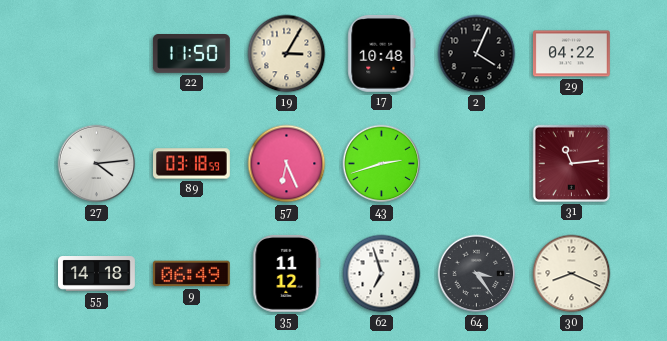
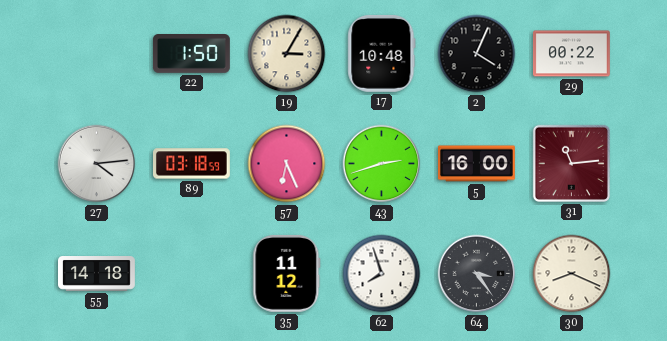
22: 11:50 -> 1:50 (191, 54)
29: 04:22 -> 00:22 (571, 54)
5: none -> 16:00 (477, 164)
9: 06:49 -> none (191, 274)
62: 6:57 -> 7:57 (382, 274)
